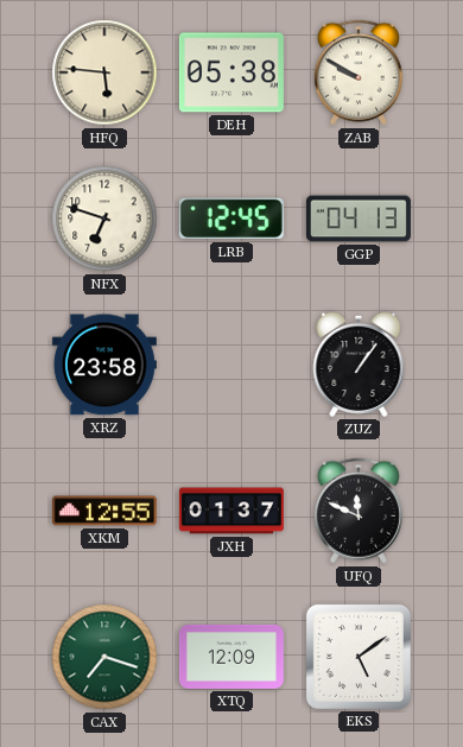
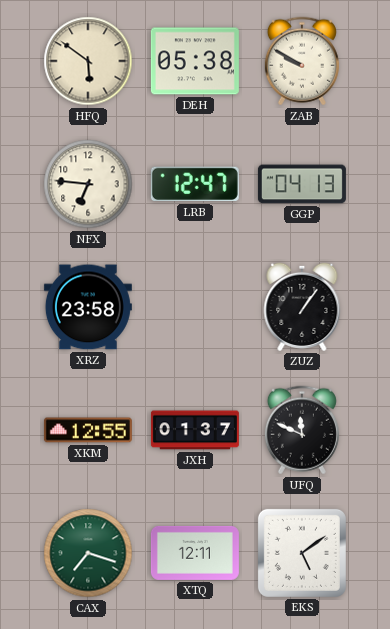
HFQ: 5:46 -> 5:51 (88, 61)
NFX: 6:48 -> 6:46 (88, 184)
LRB: 12:45 -> 12:47 (195, 184)
XTQ: 12:09 -> 12:11 (195, 553)
